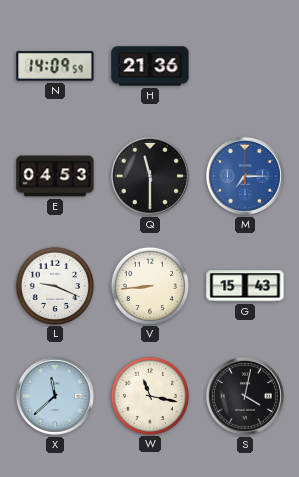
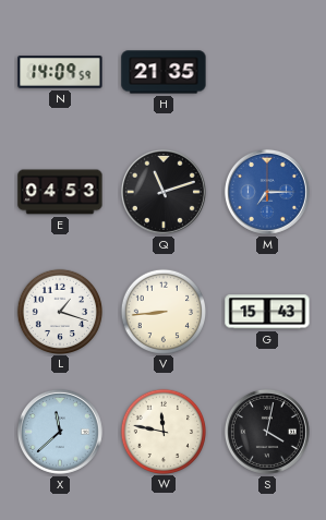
H: 21:36 -> 21:35 (164, 72)
Q: 11:30 -> 11:12 (164, 192)
L: 9:19 -> 1:18 (59, 311)
W: 11:17 -> 11:47 (162, 431)
